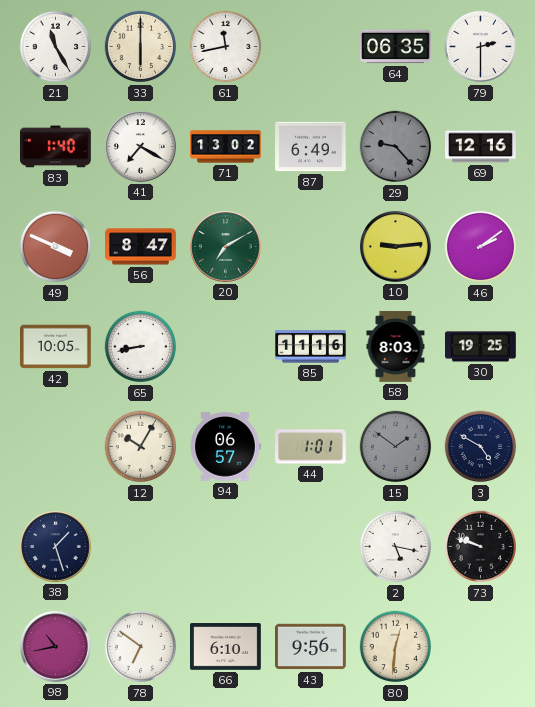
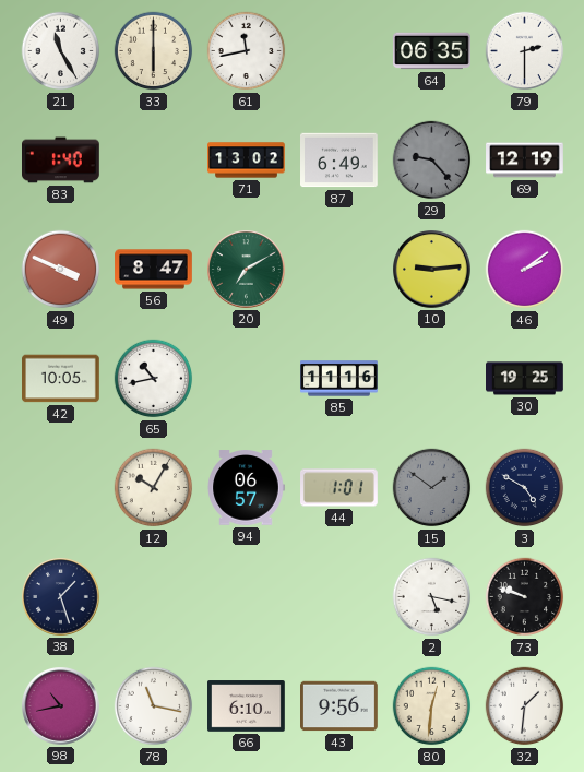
41: 7:20 -> none (141, 147)
69: 12:16 -> 12:19 (525, 161)
65: 8:43 -> 10:43 (154, 379)
58: 8:03 -> none (396, 347)
78: 6:51 -> 11:17 (154, 706)
32: none -> 1:31 (525, 706)
